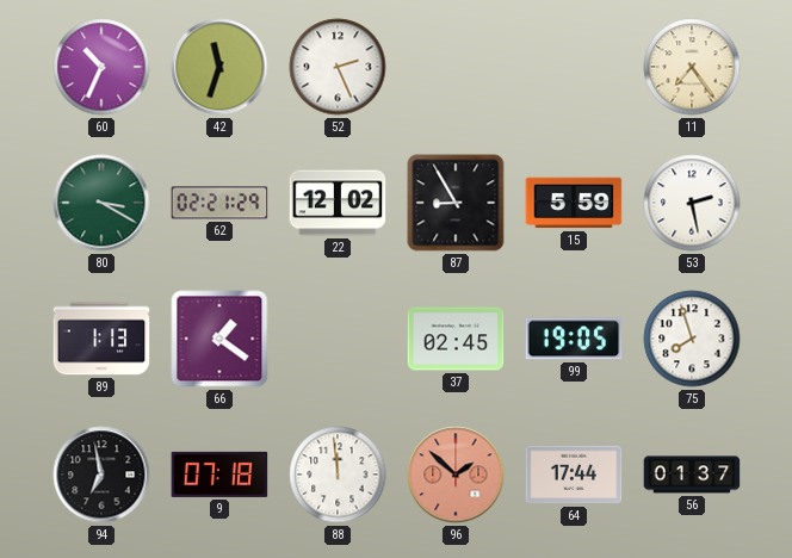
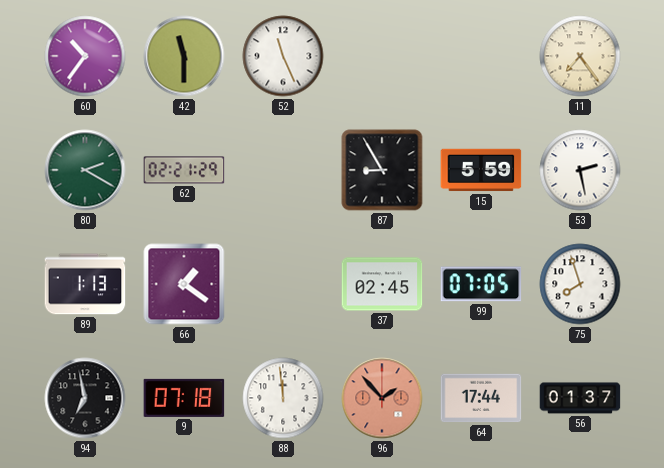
60: 10:34 -> 10:36 (85, 56)
42: 11:33 -> 11:30 (184, 56)
52: 2:26 -> 11:26 (283, 56)
80: 3:20 -> 2:20 (85, 170)
22: 12:02 -> none (338, 203)
99: 19:05 -> 07:05 (481, 284)
96: 1:52 -> 1:53 (382, 398)
